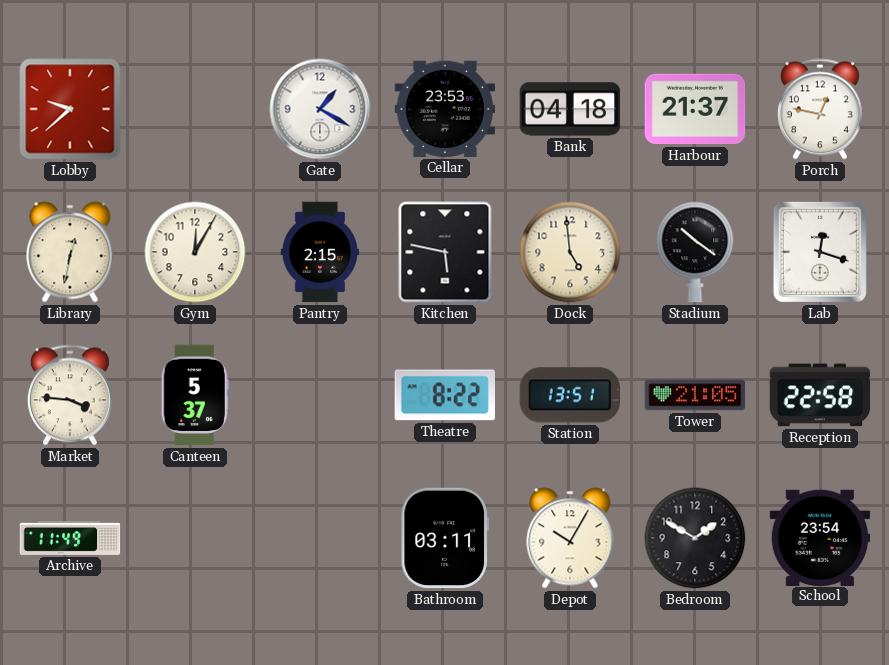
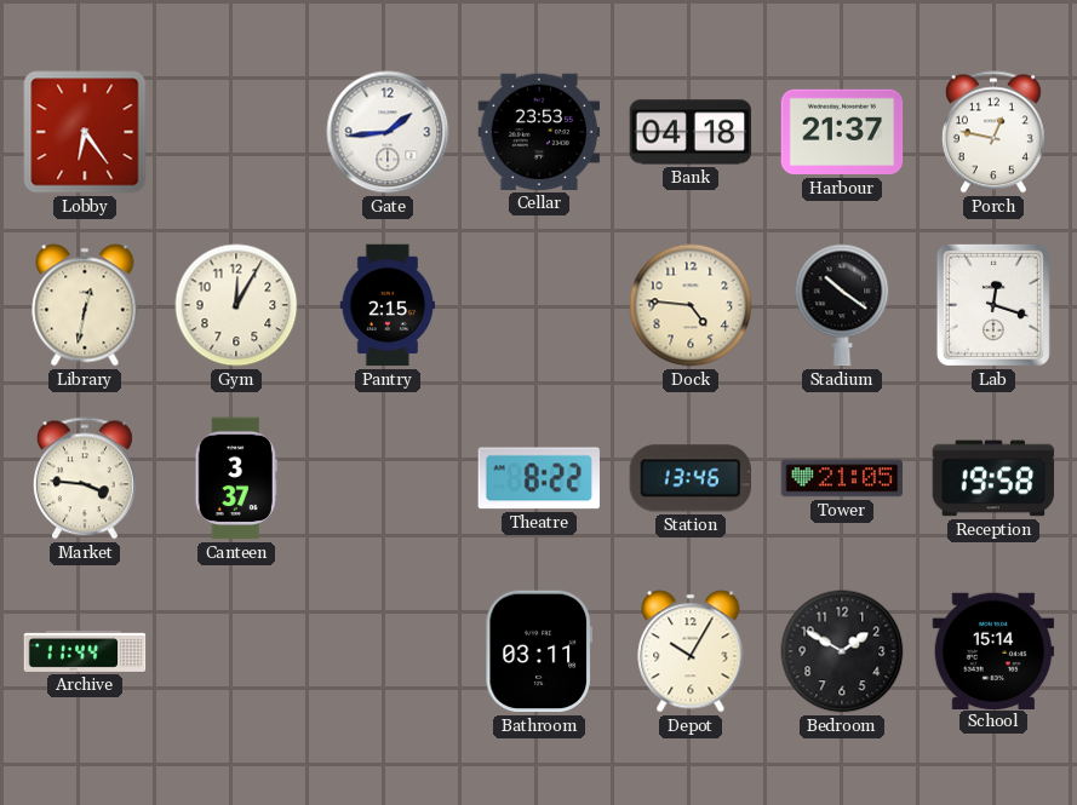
Lobby: 9:38 -> 6:24 (85, 132)
Gate: 1:20 -> 1:44 (388, 132)
Kitchen: 5:47 -> none (445, 252)
Dock: 4:59 -> 4:46 (691, 305)
Canteen: 5:37 -> 3:37 (236, 478)
Station: 13:51 -> 13:46 (689, 478)
Reception: 22:58 -> 19:58 (993, 478)
Archive: 11:49 -> 11:44 (85, 651)
School: 23:54 -> 15:14 (993, 650)
